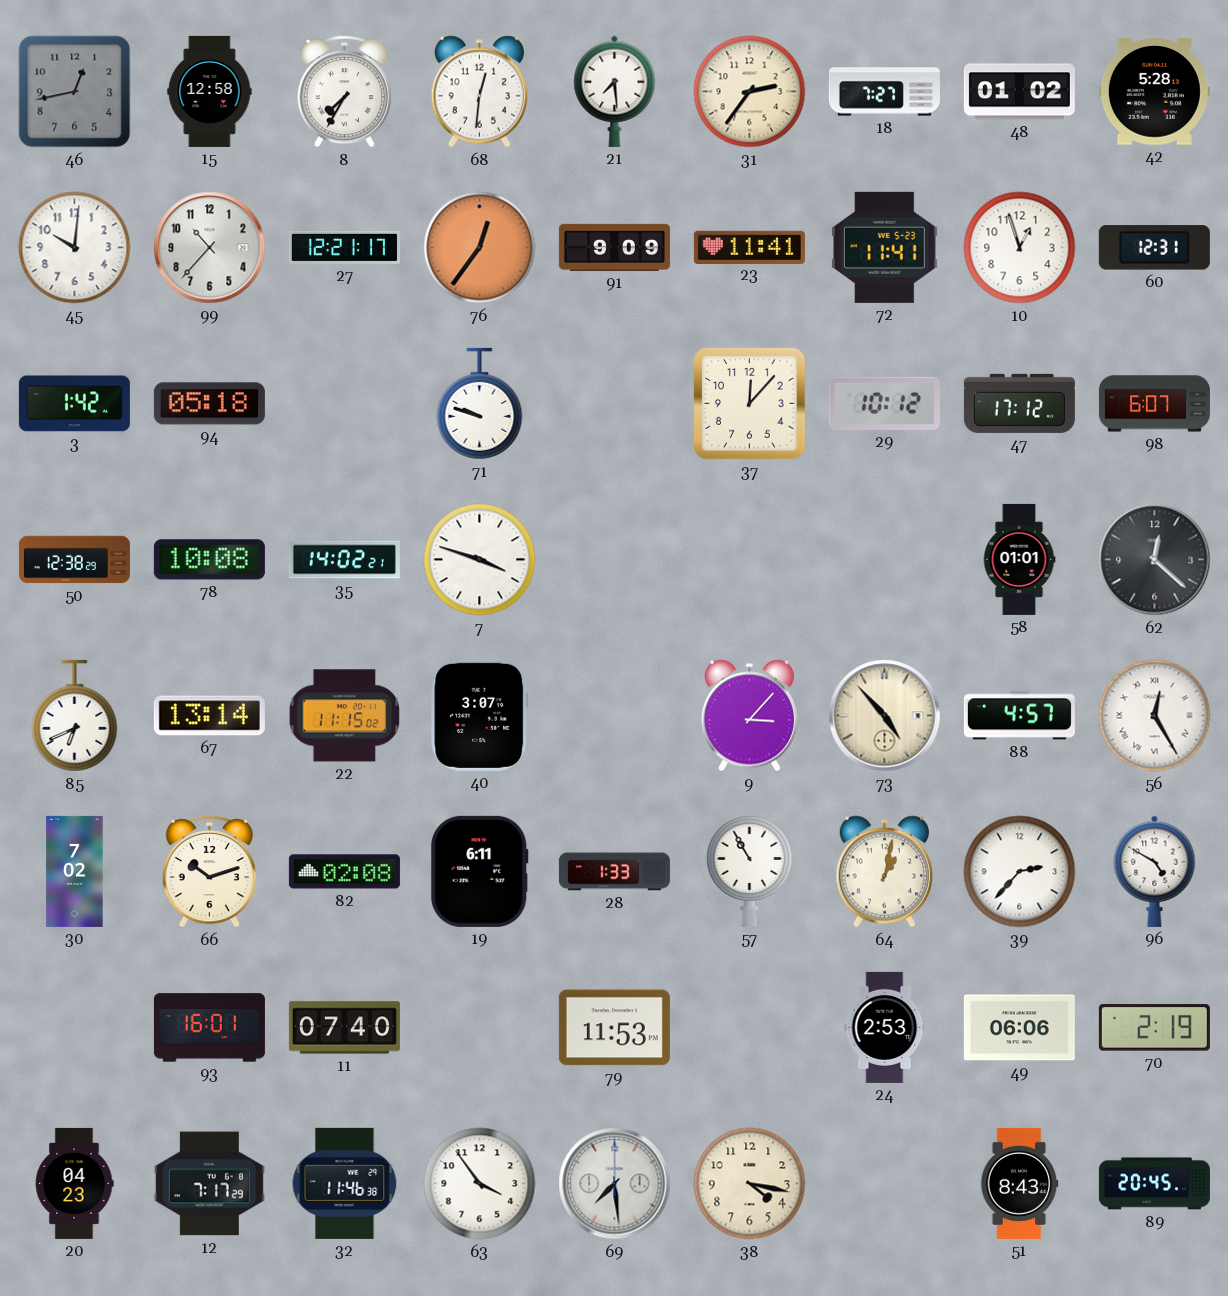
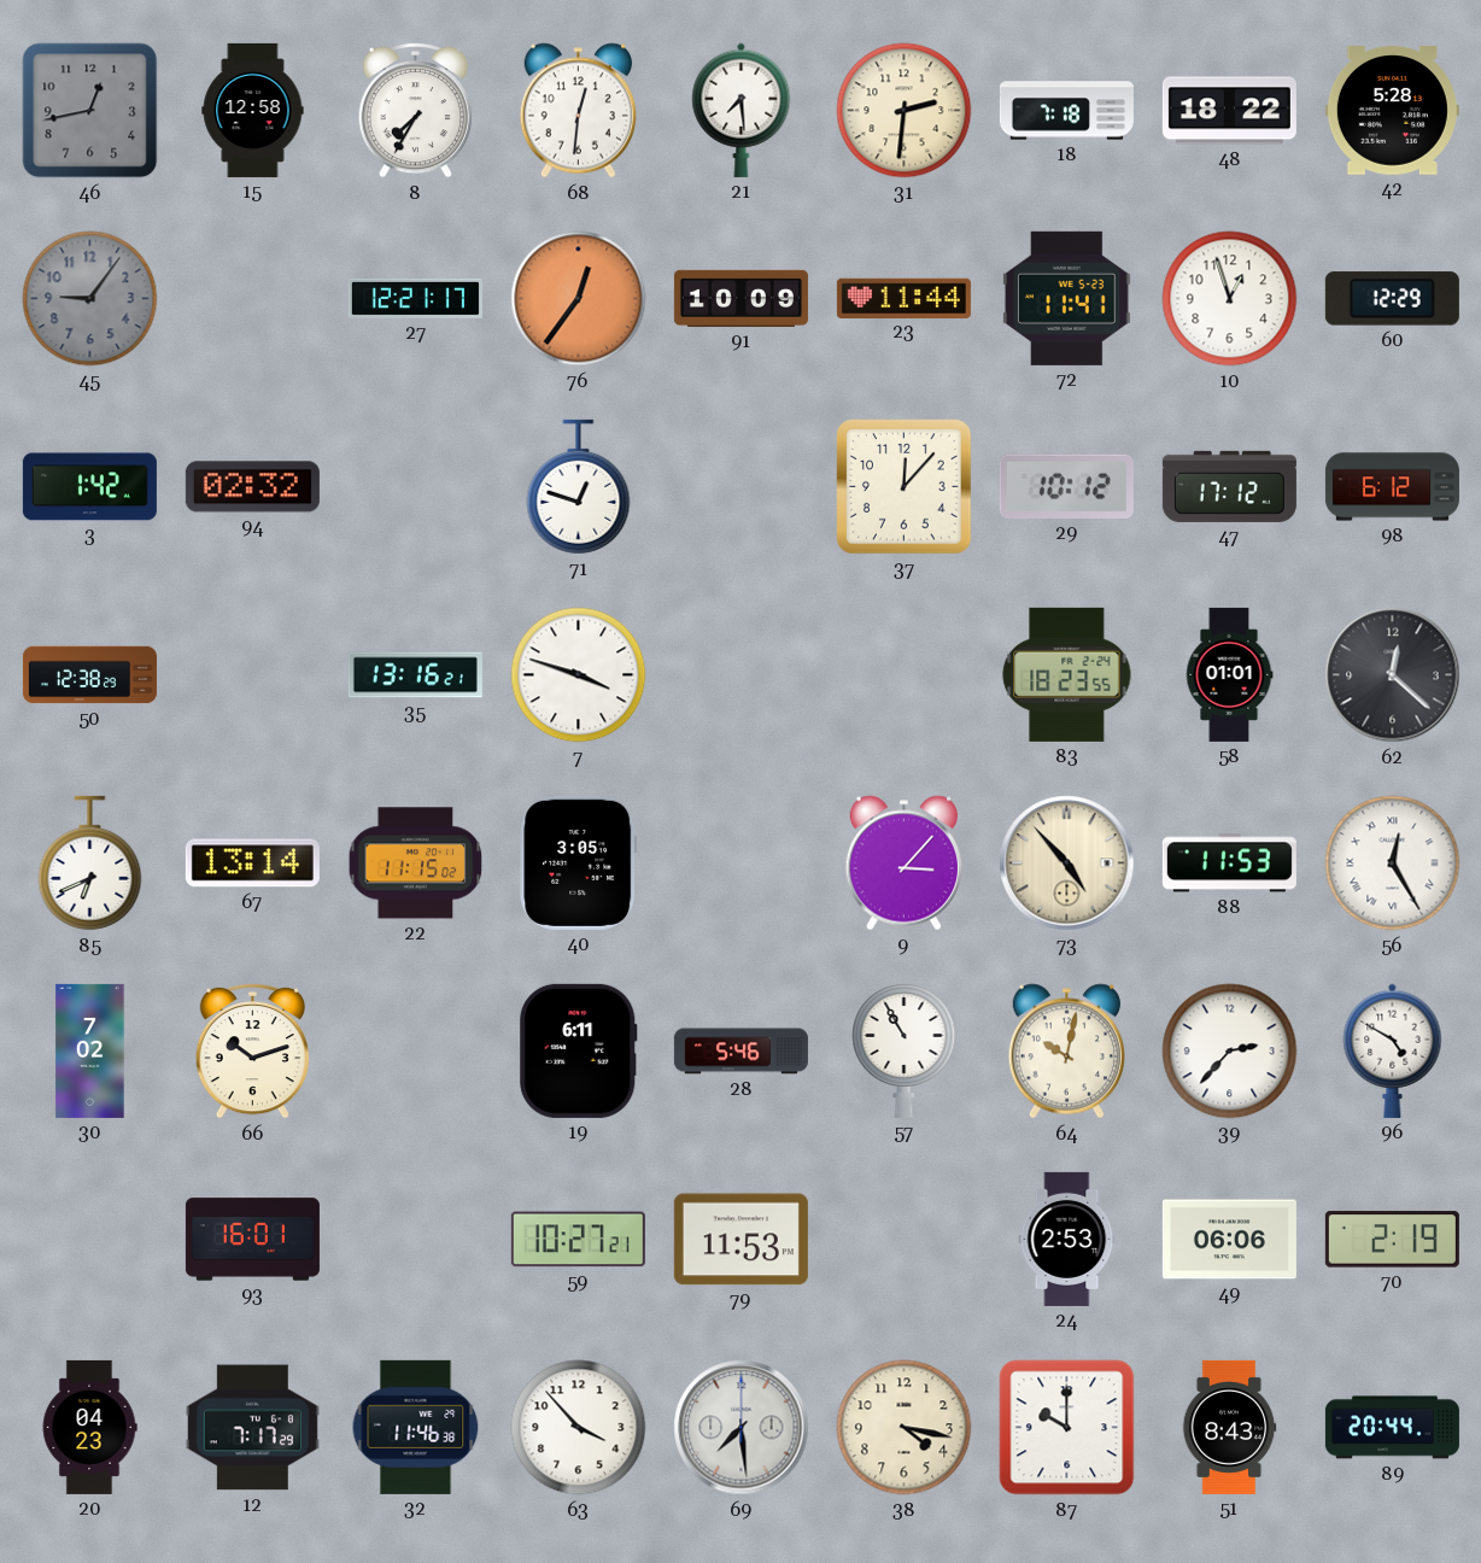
31: 2:36 -> 2:31 (905, 111)
18: 7:27 -> 7:18 (1066, 111)
48: 01:02 -> 18:22 (1229, 111)
45: 10:01 -> 9:06 (90, 299)
45 dial: white -> grey (90, 299)
99: 10:37 -> none (210, 248)
91: 9:09 -> 10:09 (740, 298)
23: 11:41 -> 11:44 (903, 298)
60: 12:31 -> 12:29 (1392, 299)
94: 05:18 -> 02:32 (252, 487)
71: 9:48 -> 12:48 (579, 487)
98: 6:07 -> 6:12 (1392, 487)
78: 10:08 -> none (209, 560)
35: 14:02 -> 13:16 (415, 675)
83: none -> 18:23 (1067, 674)
40: 3:07 -> 3:05 (579, 862)
88: 4:57 -> 11:53 (1229, 864)
82: 02:08 -> none (344, 872)
28: 1:33 -> 5:46 (740, 1052)
64: 1:02 -> 10:02 (1066, 1052)
11: 07:40 -> none (344, 1028)
59: none -> 10:27 (578, 1240)
63: 3:54 -> 3:53 (579, 1428)
87: none -> 10:00 (1067, 1428)
89: 20:45 -> 20:44 (1392, 1428)
